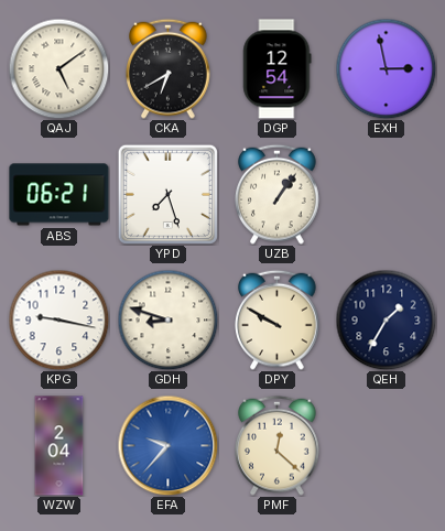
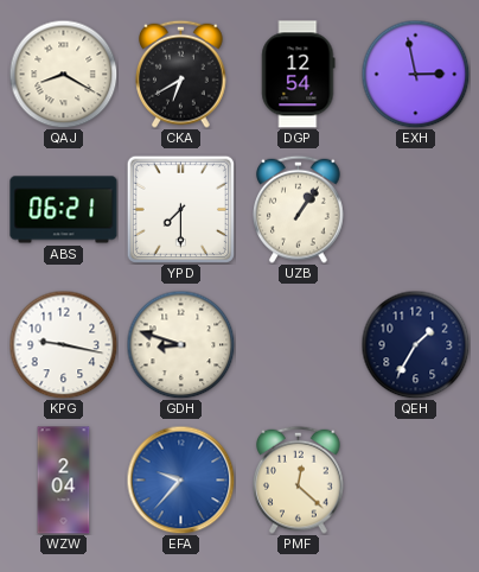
QAJ: 5:09 -> 8:20 (63, 74)
YPD: 7:27 -> 7:30 (180, 209)
DPY: 9:50 -> none (278, 319)
